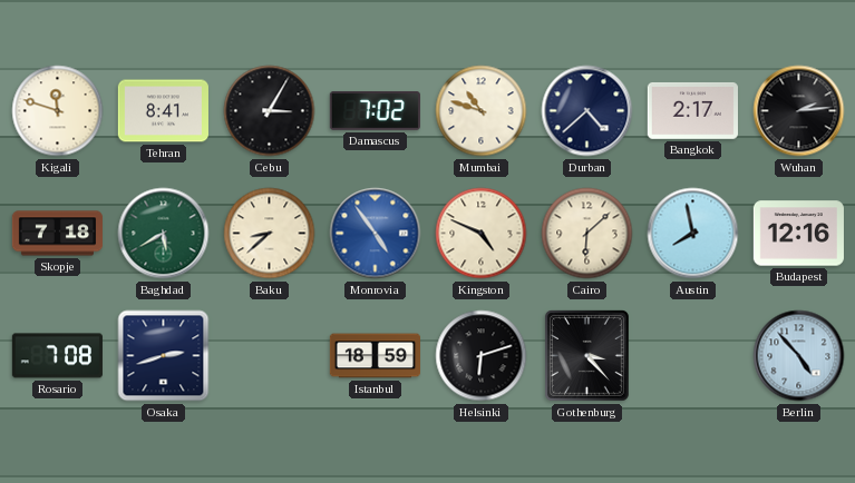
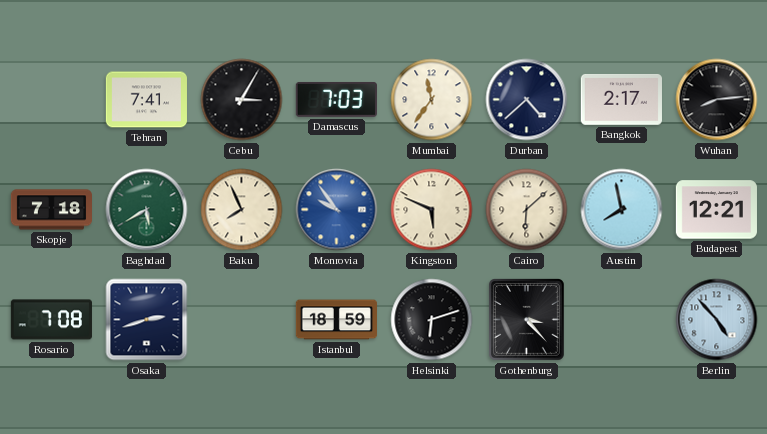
Kigali: 11:48 -> none (58, 111)
Tehran: 8:41 -> 7:41 (146, 100)
Damascus: 7:02 -> 7:03 (336, 99)
Mumbai: 10:48 -> 11:36 (432, 100)
Wuhan: 2:14 -> 8:14 (717, 100)
Baku: 8:38 -> 7:56 (242, 210)
Monrovia: 4:54 -> 9:54 (337, 210)
Kingston: 4:49 -> 5:49 (432, 210)
Budapest: 12:16 -> 12:21 (716, 210)
